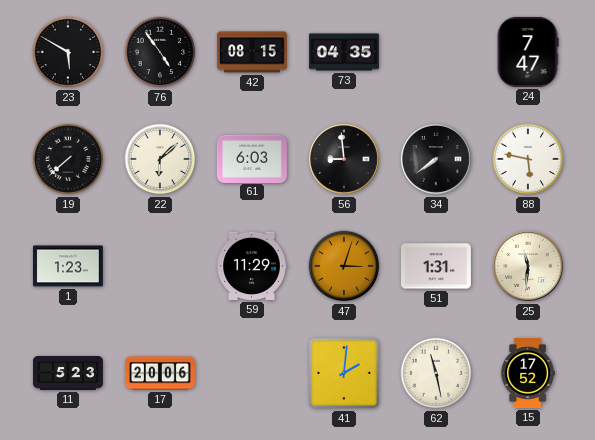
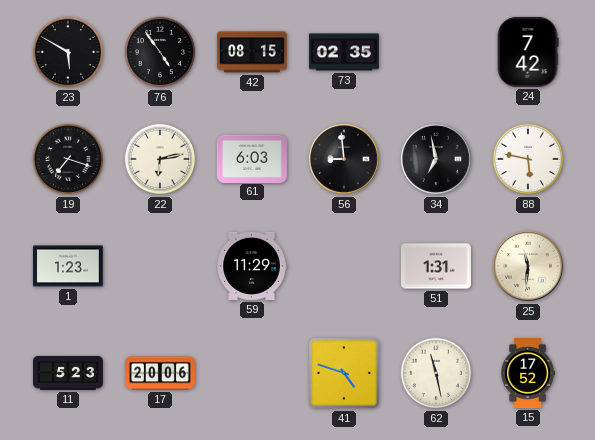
73: 04:35 -> 02:35 (344, 52)
24: 7:47 -> 7:42 (528, 52)
19: 7:38 -> 7:18 (68, 159)
22: 6:08 -> 6:13 (160, 159)
34: 7:39 -> 6:58 (437, 160)
47: 3:03 -> none (344, 266)
41: 2:01 -> 4:48 (345, 374)
